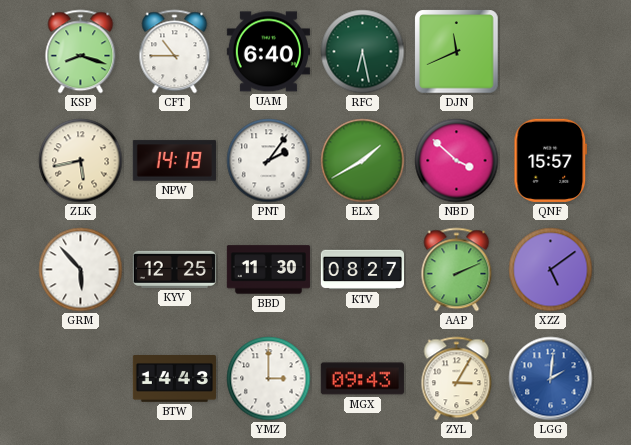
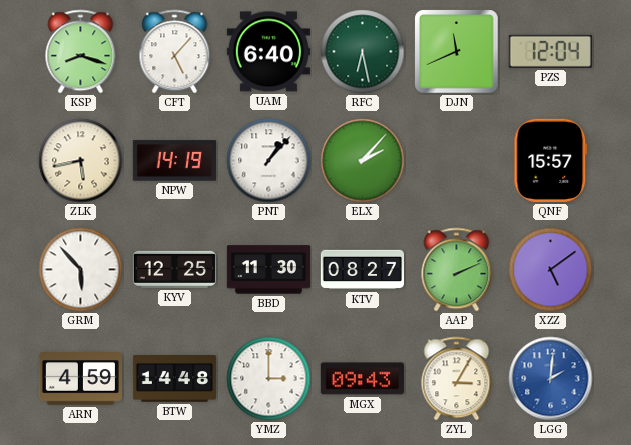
CFT: 10:45 -> 5:07 (175, 52)
PZS: none -> 12:04 (550, 51)
PNT: 2:06 -> 1:07 (269, 161)
ELX: 1:40 -> 2:07 (363, 161)
NBD: 3:52 -> none (457, 161)
ARN: none -> 4:59 (80, 379)
BTW: 14:43 -> 14:48 (174, 379)
